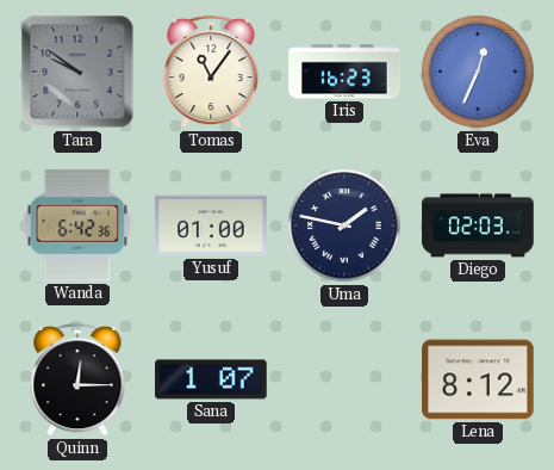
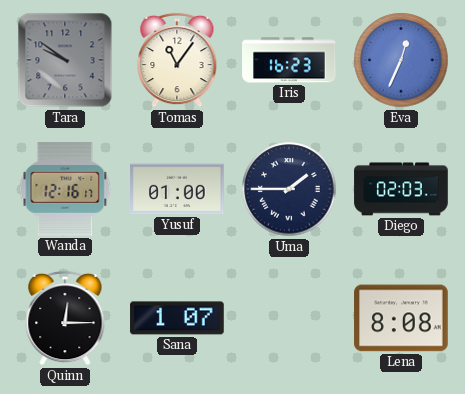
Wanda: 6:42 -> 12:16 (65, 189)
Uma: 1:47 -> 1:45 (289, 189)
Lena: 8:12 -> 8:08 (401, 318)
